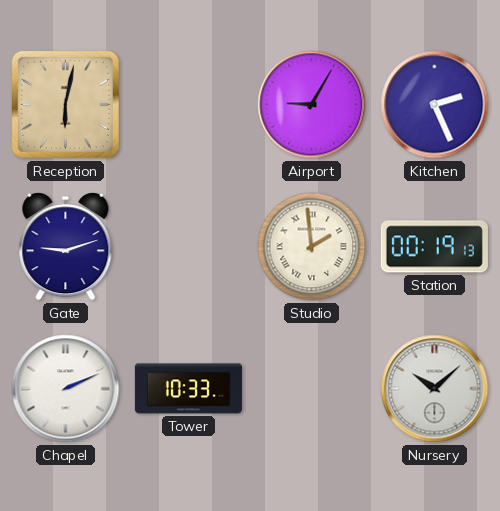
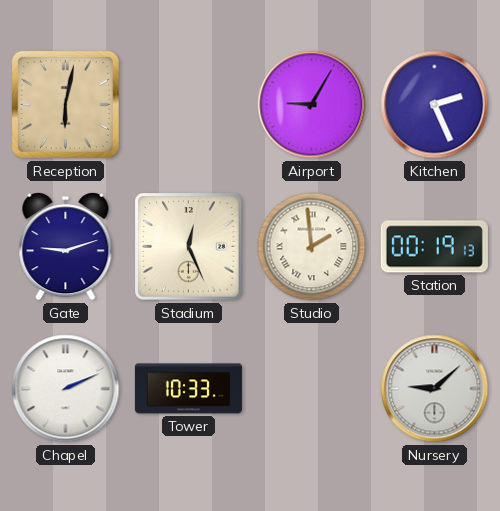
Stadium: none -> 12:26 (189, 247)
Nursery: 10:08 -> 9:08 (435, 389)
